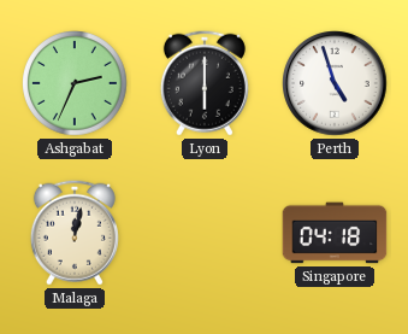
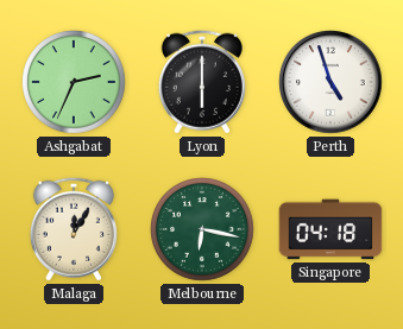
Malaga: 12:02 -> 12:05 (74, 229)
Melbourne: none -> 6:17 (202, 229)
